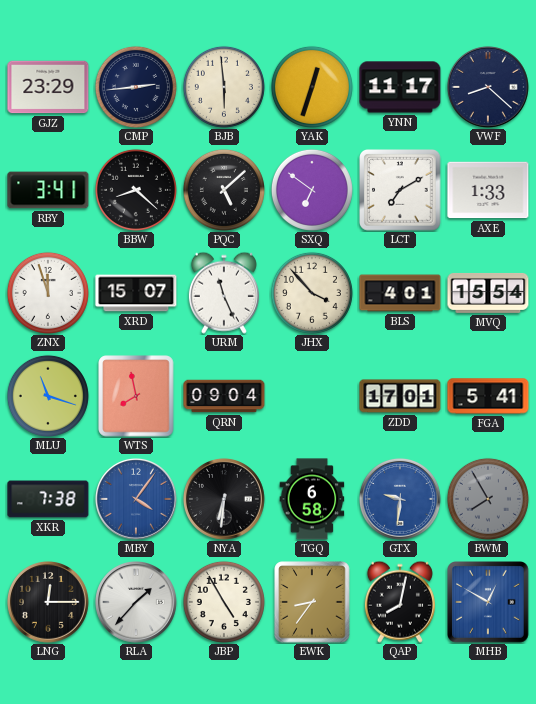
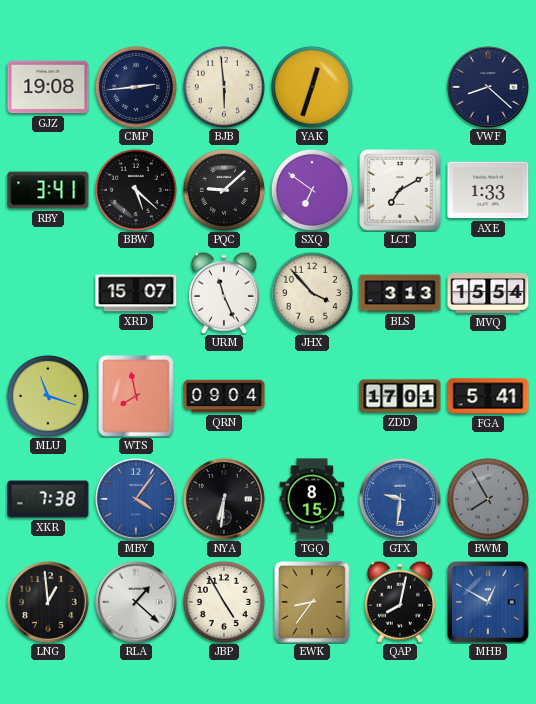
GJZ: 23:29 -> 19:08 (48, 87)
YNN: 11:17 -> none (400, 87)
BBW: 8:22 -> 5:22 (136, 190)
PQC: 5:08 -> 9:08 (224, 190)
ZNX: 11:57 -> none (48, 293)
BLS: 4:01 -> 3:13 (400, 293)
TGQ: 6:58 -> 8:15 (312, 499)
LNG: 12:15 -> 12:59 (48, 602)
RLA: 1:37 -> 1:22 (136, 602)
